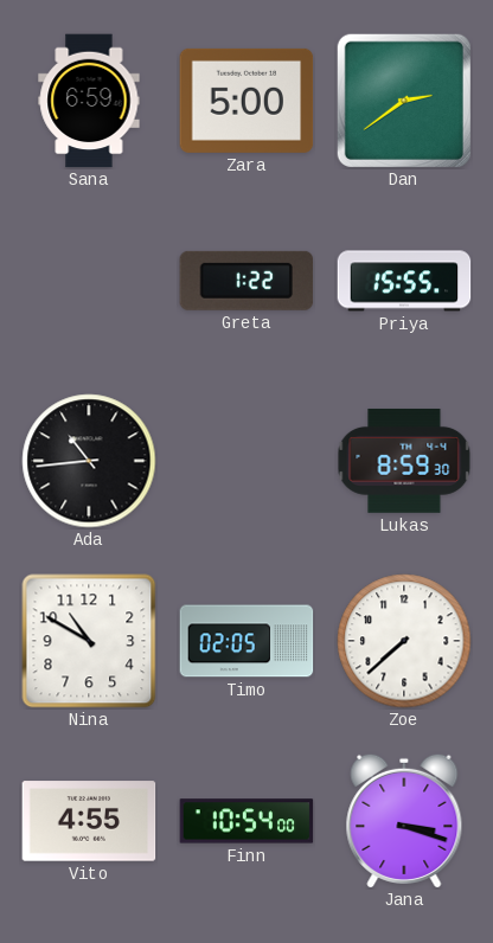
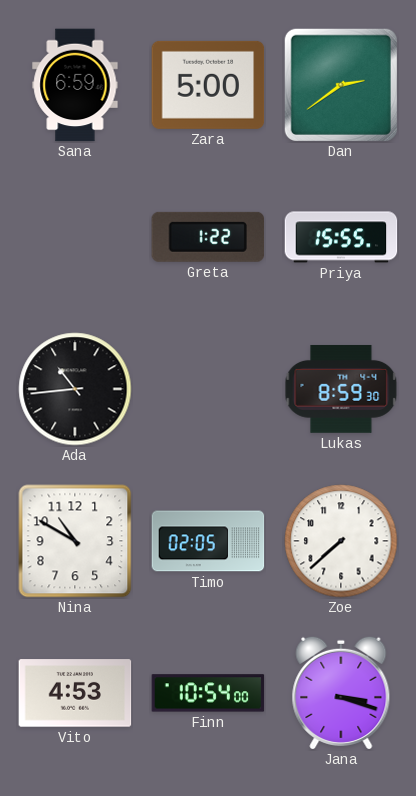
Vito: 4:55 -> 4:53 (75, 693)
